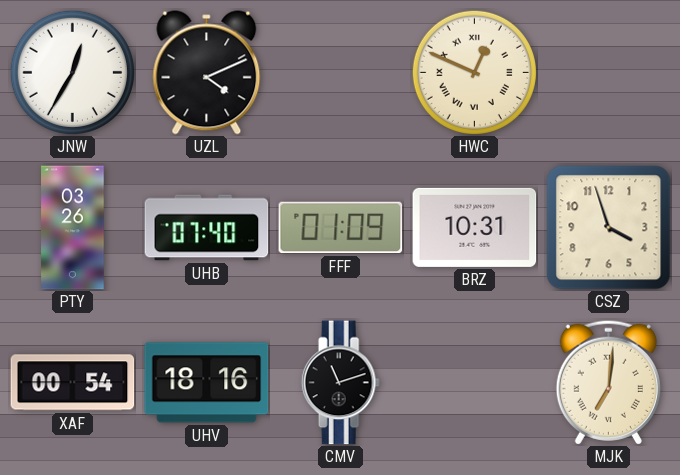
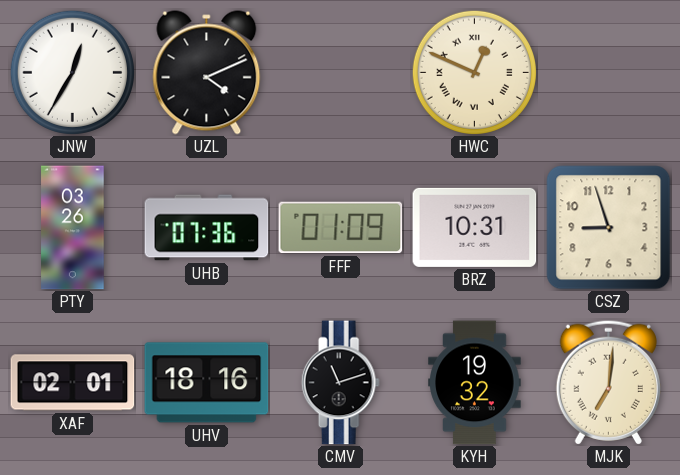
UHB: 07:40 -> 07:36 (207, 228)
CSZ: 3:57 -> 8:57 (609, 228)
XAF: 00:54 -> 02:01 (73, 383)
KYH: none -> 19:32 (475, 383)
